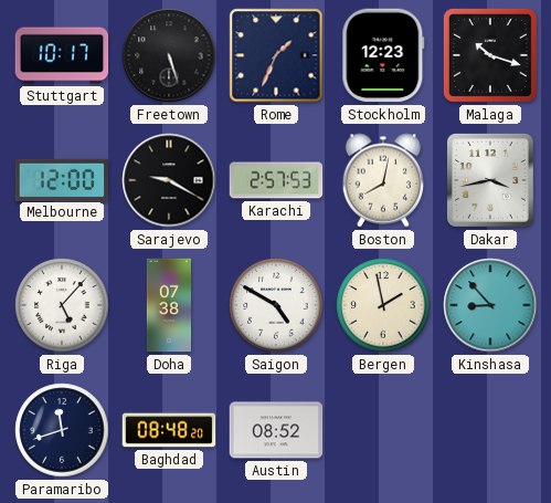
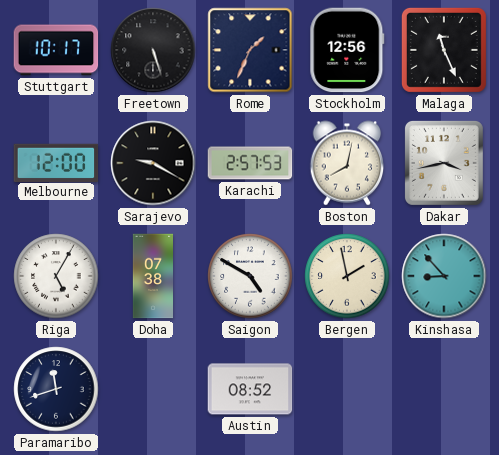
Stockholm: 12:23 -> 12:56 (347, 50)
Malaga: 10:18 -> 11:26 (444, 50)
Riga: 5:07 -> 5:05 (56, 276)
Baghdad: 08:48 -> none (169, 430)
